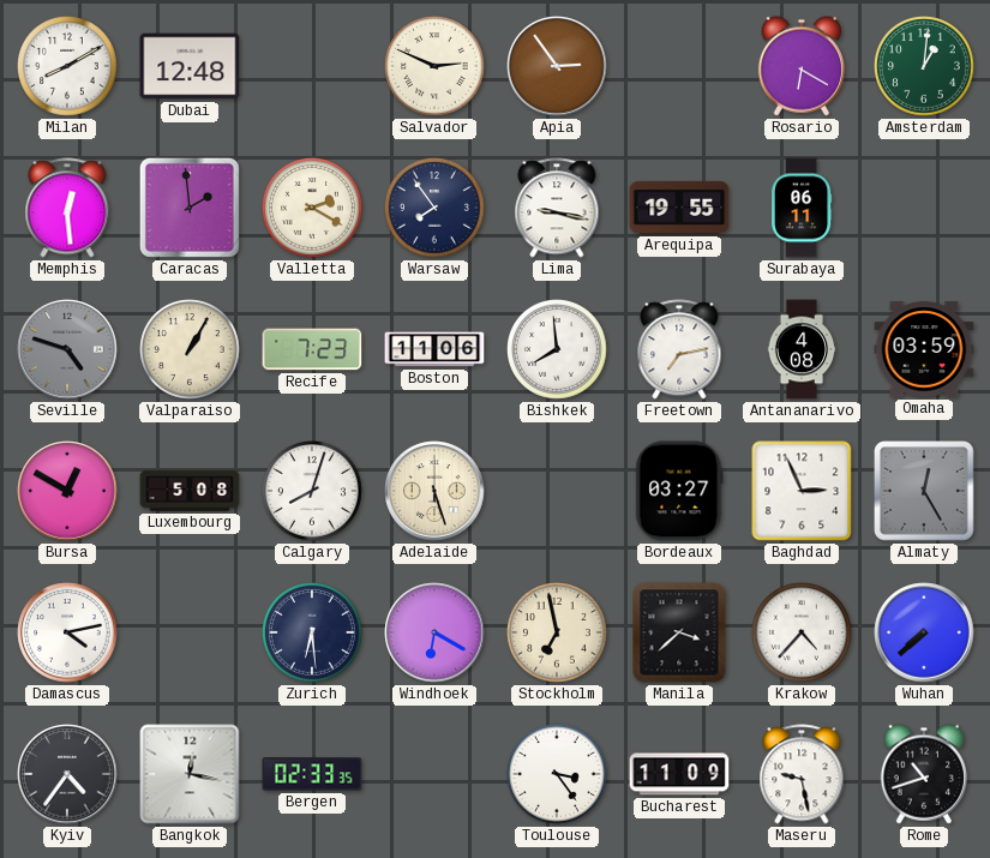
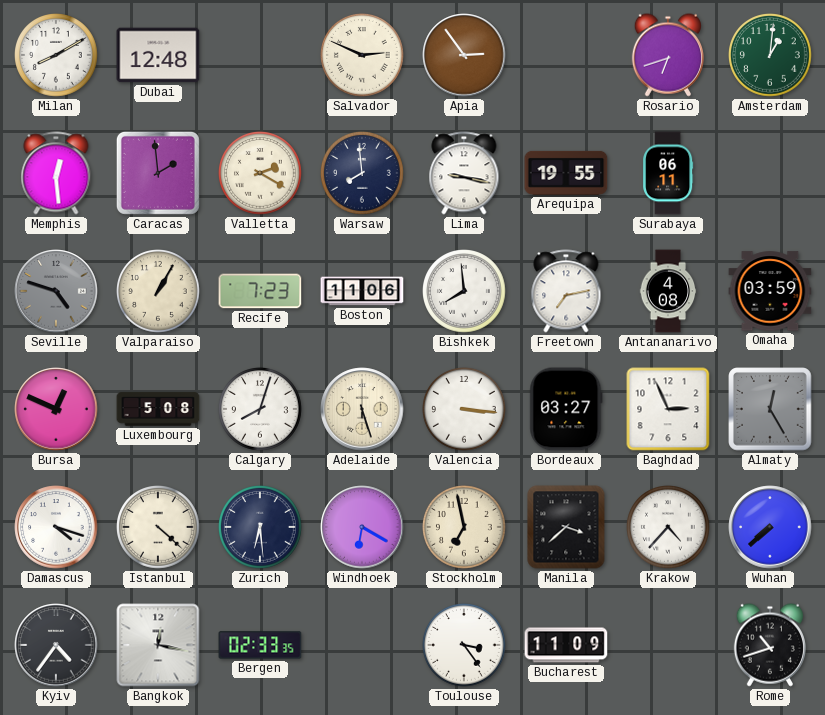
Rosario: 6:20 -> 6:42 (668, 55)
Warsaw: 7:54 -> 7:59 (363, 174)
Bursa: 12:50 -> 12:49 (56, 409)
Valencia: none -> 3:16 (465, 410)
Damascus: 4:13 -> 4:18 (56, 527)
Istanbul: none -> 4:22 (159, 528)
Maseru: 9:28 -> none (802, 774)
